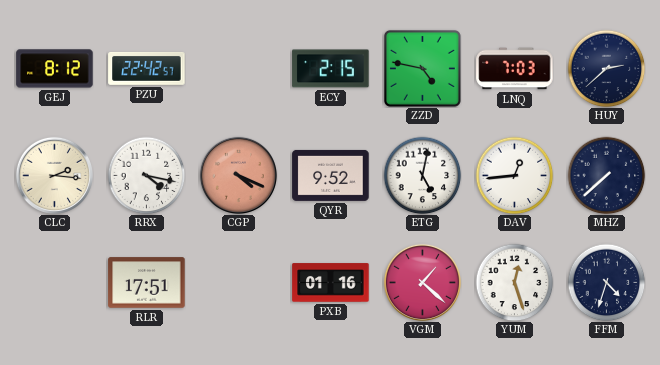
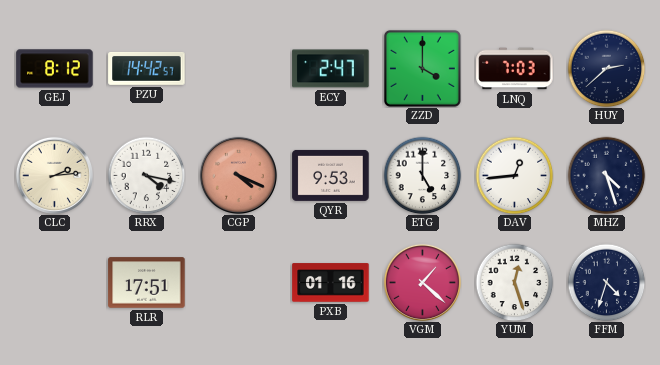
PZU: 22:42 -> 14:42 (147, 68)
ECY: 2:15 -> 2:47 (331, 69)
ZZD: 4:47 -> 4:00 (422, 68)
CLC: 2:16 -> 2:14 (54, 175)
QYR: 9:52 -> 9:53 (331, 175)
ETG: 5:02 -> 5:00 (422, 175)
MHZ: 7:38 -> 4:27 (606, 175)
